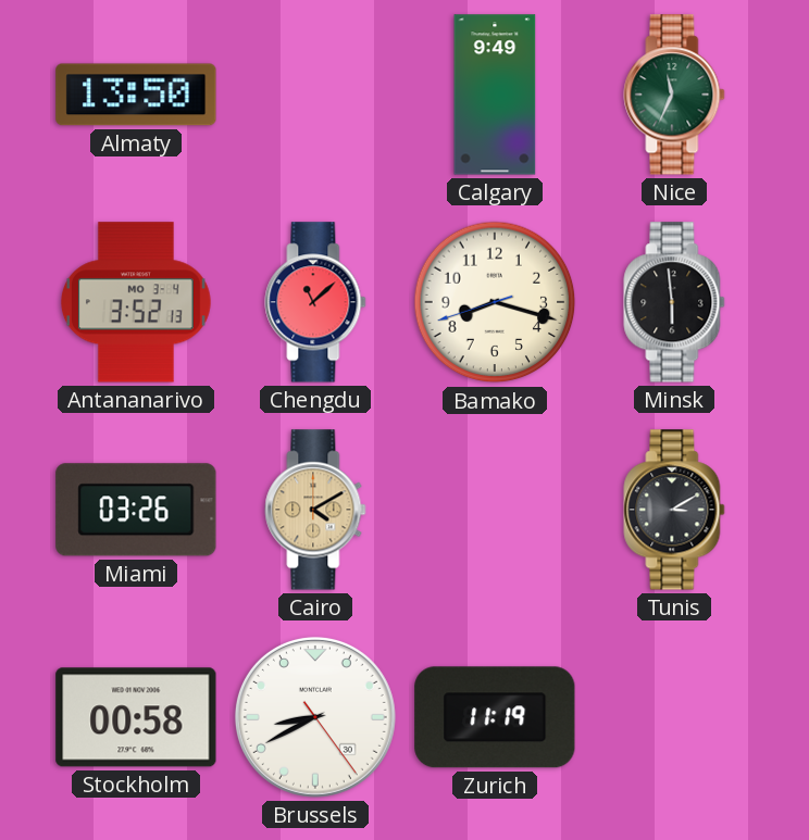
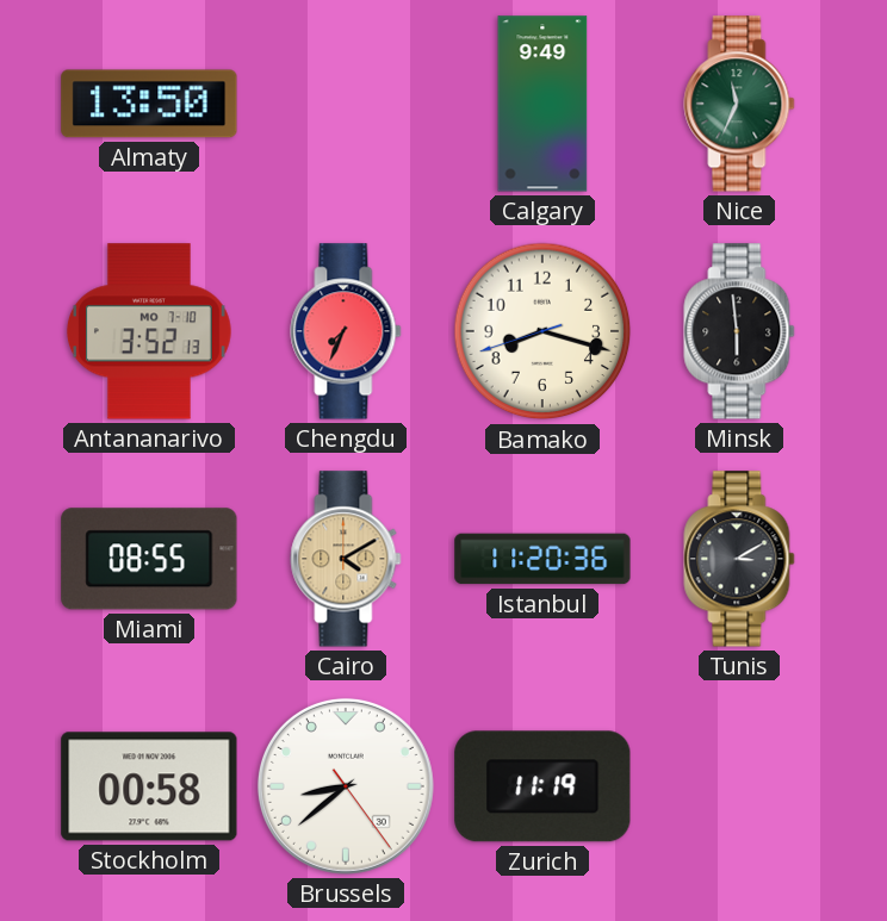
Antananarivo date: MO 3-4 -> MO 7-10 (149, 331)
Chengdu: 11:08 -> 7:34 (346, 331)
Miami: 03:26 -> 08:55 (149, 559)
Istanbul: none -> 11:20 (542, 559)
Brussels: 8:40 -> 8:38 (346, 786)
